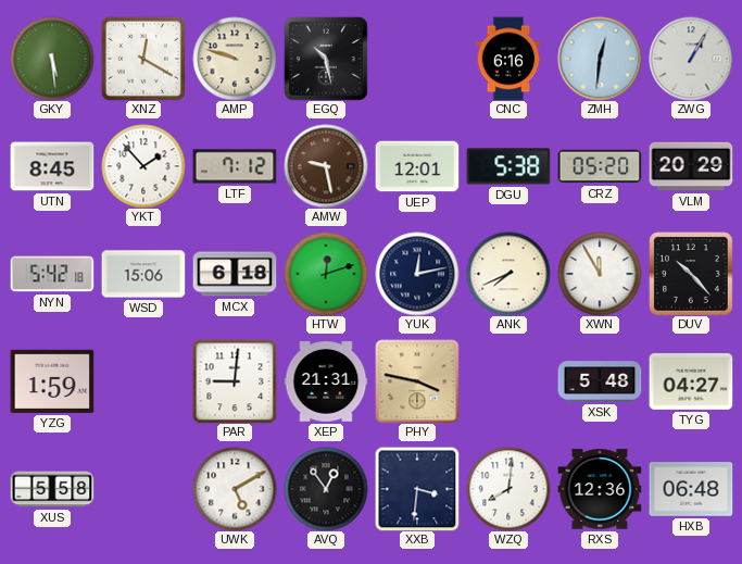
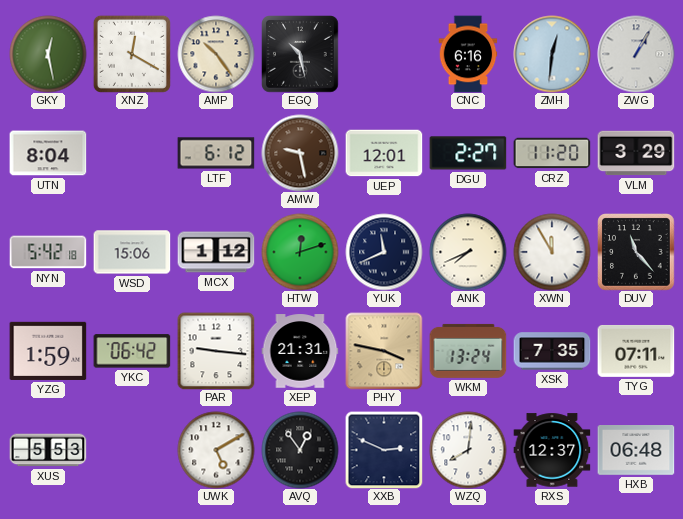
GKY: 5:29 -> 12:28 (48, 54)
AMP: 9:48 -> 10:24 (216, 54)
UTN: 8:45 -> 8:04 (48, 153)
YKT: 1:53 -> none (143, 166)
LTF: 7:12 -> 6:12 (216, 153)
DGU: 5:38 -> 2:27 (468, 153)
CRZ: 05:20 -> 11:20 (552, 153)
VLM: 20:29 -> 3:29 (636, 153)
MCX: 6:18 -> 1:12 (216, 252)
YUK: 12:13 -> 11:41 (384, 252)
DUV: 10:23 -> 11:23 (636, 252)
YKC: none -> 06:42 (132, 351)
PAR: 9:01 -> 9:16 (216, 351)
WKM: none -> 13:24 (468, 351)
XSK: 5:48 -> 7:35 (552, 351)
TYG: 04:27 -> 07:11 (636, 351)
XUS: 5:58 -> 5:53 (48, 450)
XXB: 3:31 -> 2:49 (384, 450)
RXS: 12:36 -> 12:37 (552, 450)
